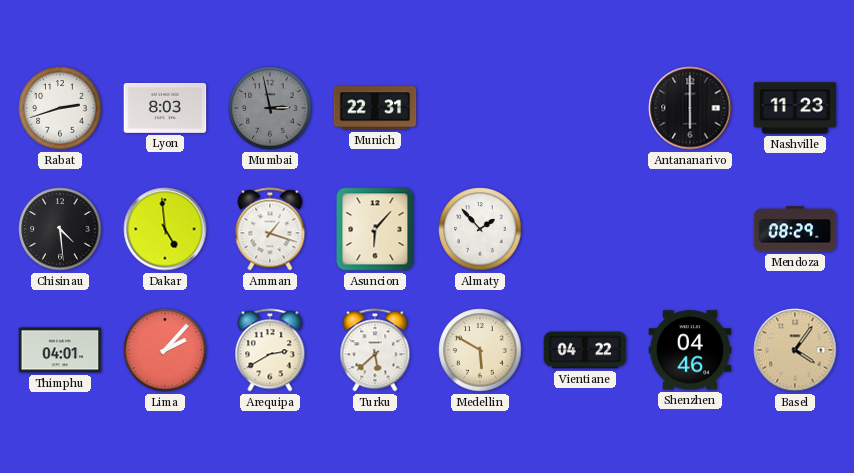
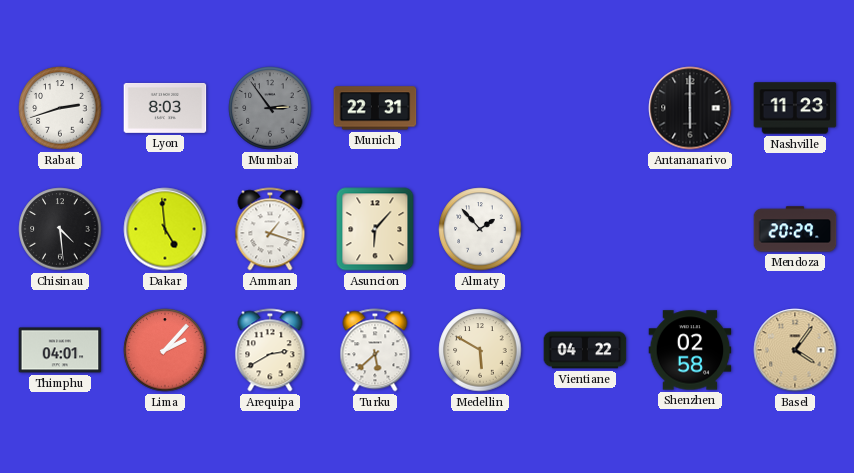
Mumbai: 2:58 -> 2:54 (270, 108)
Mendoza: 08:29 -> 20:29 (795, 229)
Shenzhen: 04:46 -> 02:58 (690, 350)
